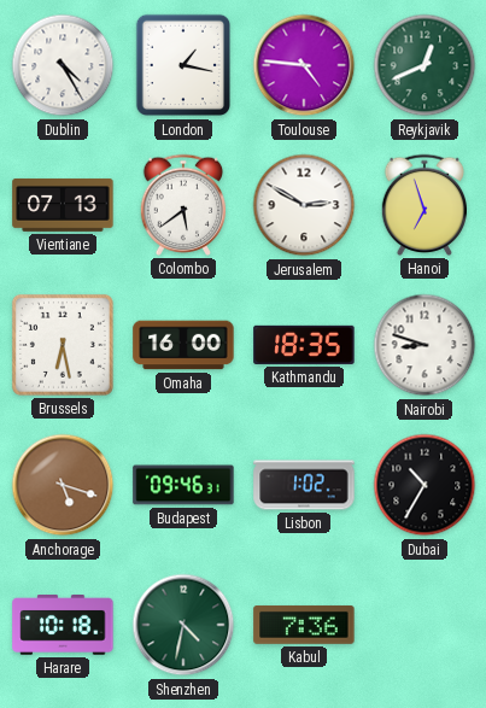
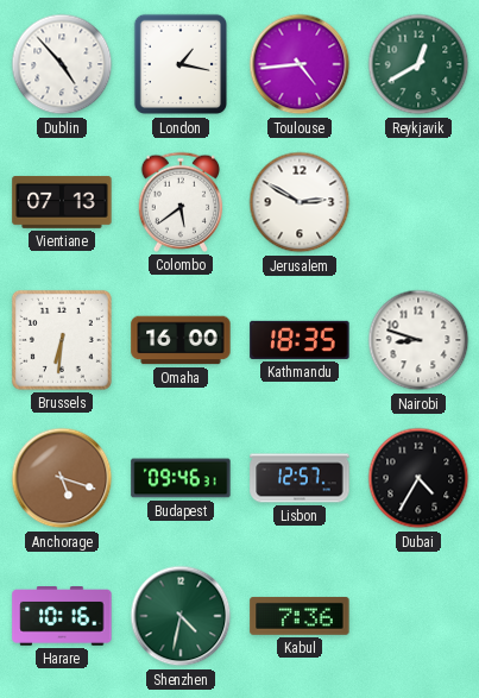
Dublin: 4:25 -> 4:53 (62, 64)
Toulouse: 4:46 -> 4:44 (300, 64)
Reykjavik: 12:41 -> 12:40 (418, 64)
Hanoi: 6:57 -> none (423, 205)
Brussels: 6:28 -> 6:31 (62, 340)
Lisbon: 1:02 -> 12:57 (300, 478)
Dubai: 10:35 -> 4:35 (418, 478)
Harare: 10:18 -> 10:16 (62, 617)
